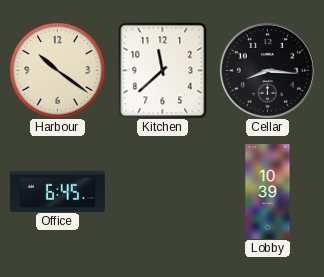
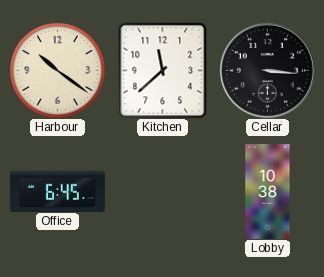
Cellar: 8:16 -> 3:16 (267, 70)
Lobby: 10:39 -> 10:38 (268, 191)
